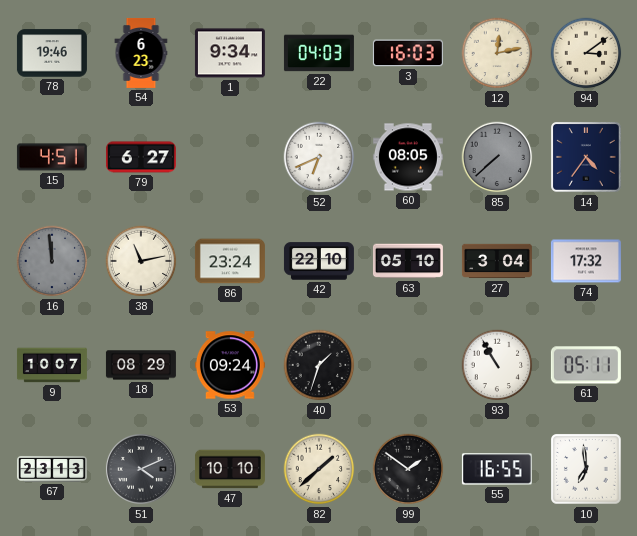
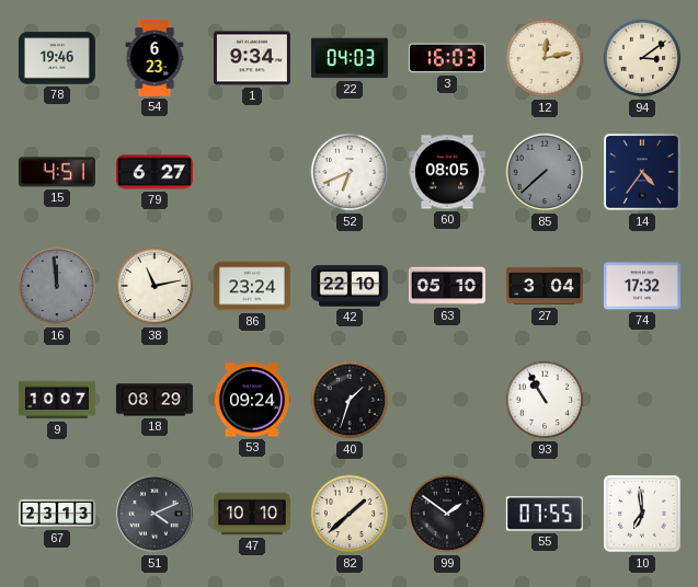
61: 05:11 -> none (586, 365)
55: 16:55 -> 07:55 (545, 514)
